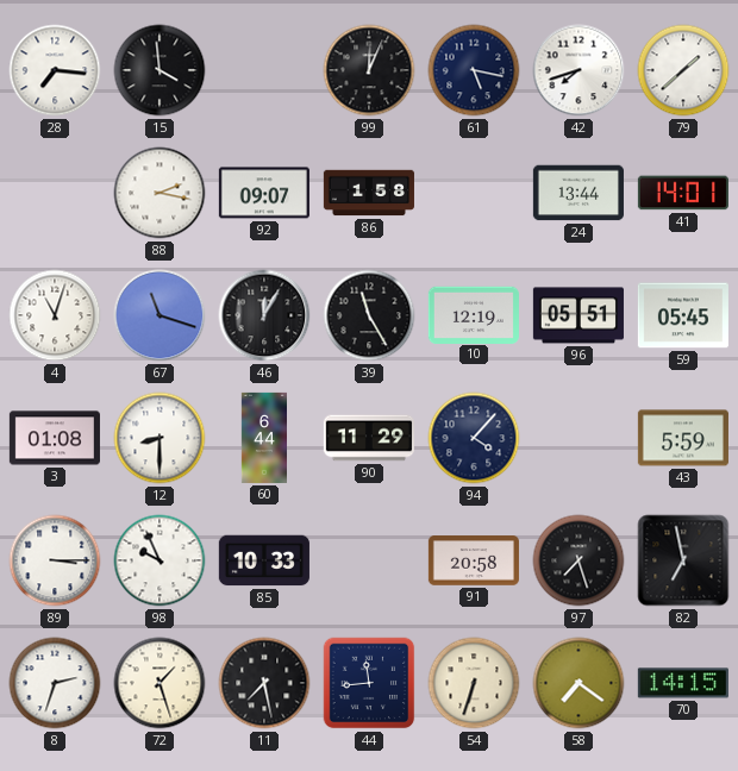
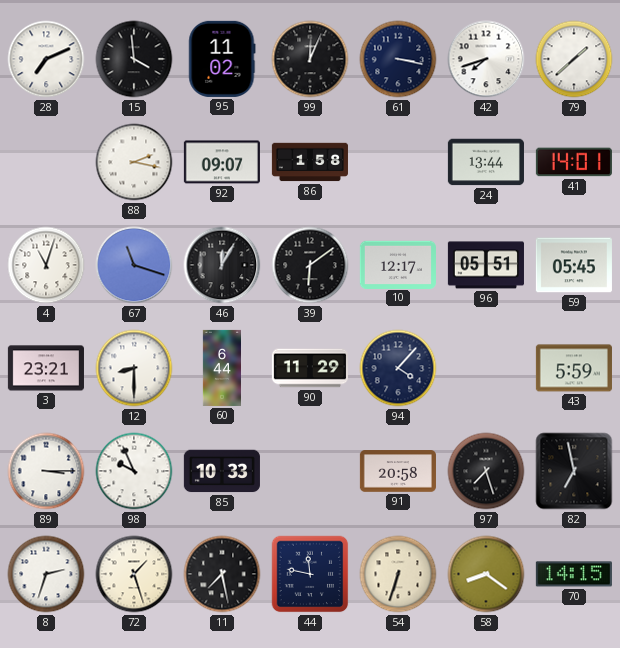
28: 7:16 -> 7:11 (46, 59)
95: none -> 11:02 (222, 59)
61: 5:17 -> 3:17 (398, 59)
39: 11:25 -> 6:09 (310, 265)
10: 12:19 -> 12:17 (398, 264)
3: 01:08 -> 23:21 (46, 368)
44: 11:44 -> 11:47 (310, 574)
58: 7:21 -> 8:21 (486, 574)
